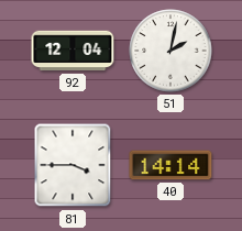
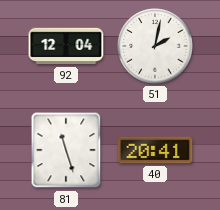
81: 3:45 -> 11:27 (66, 150)
40: 14:14 -> 20:41 (155, 150)
